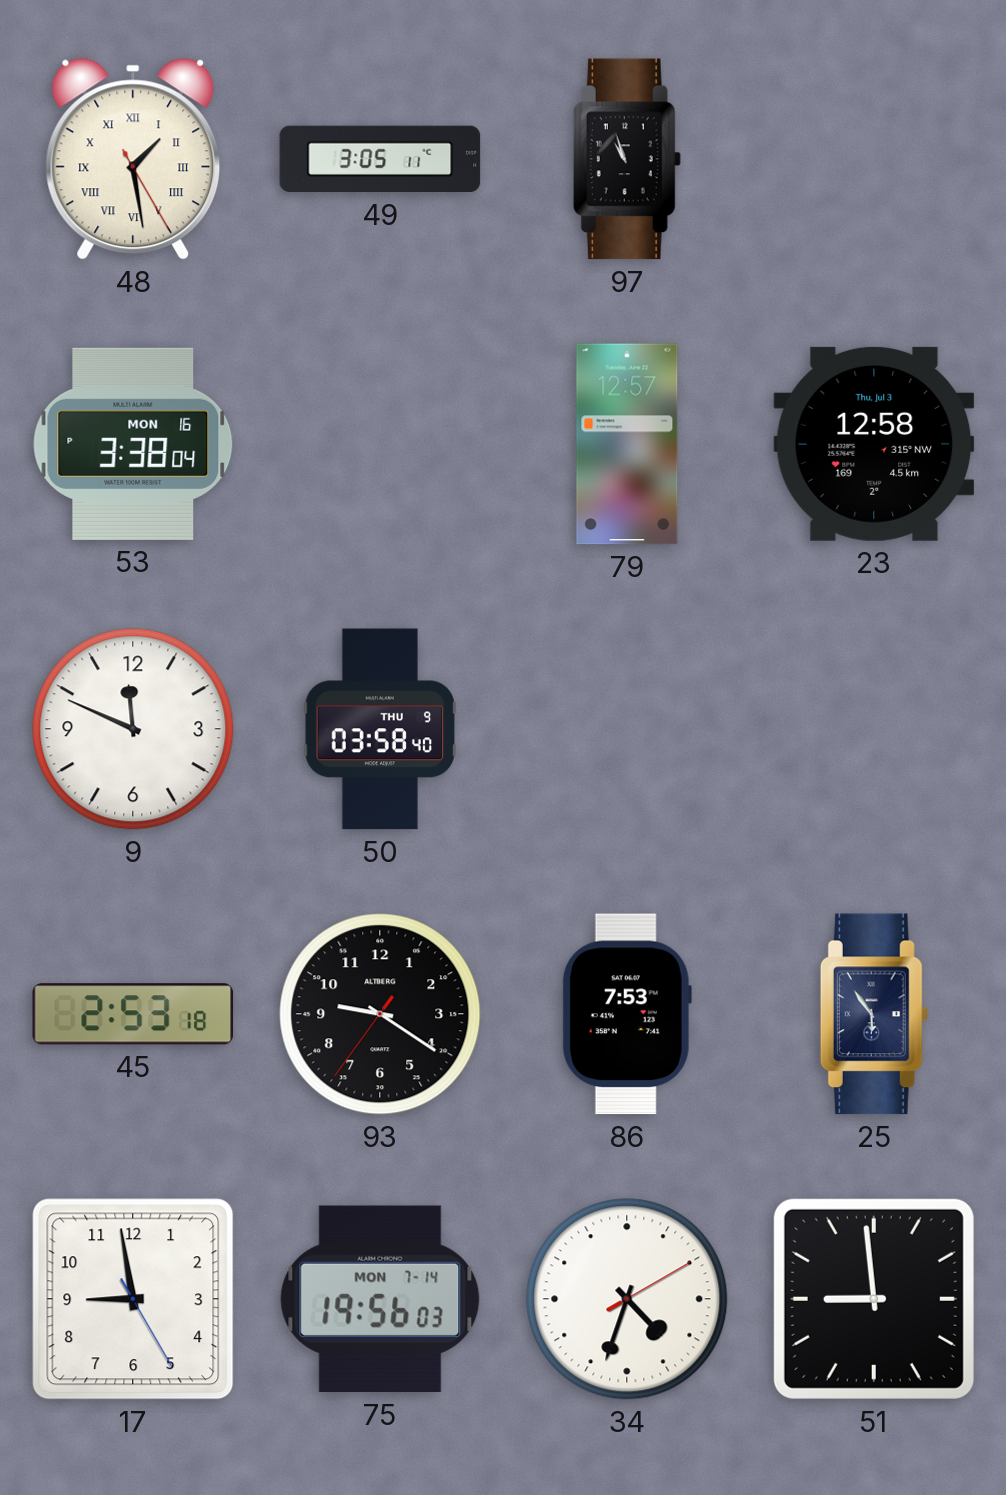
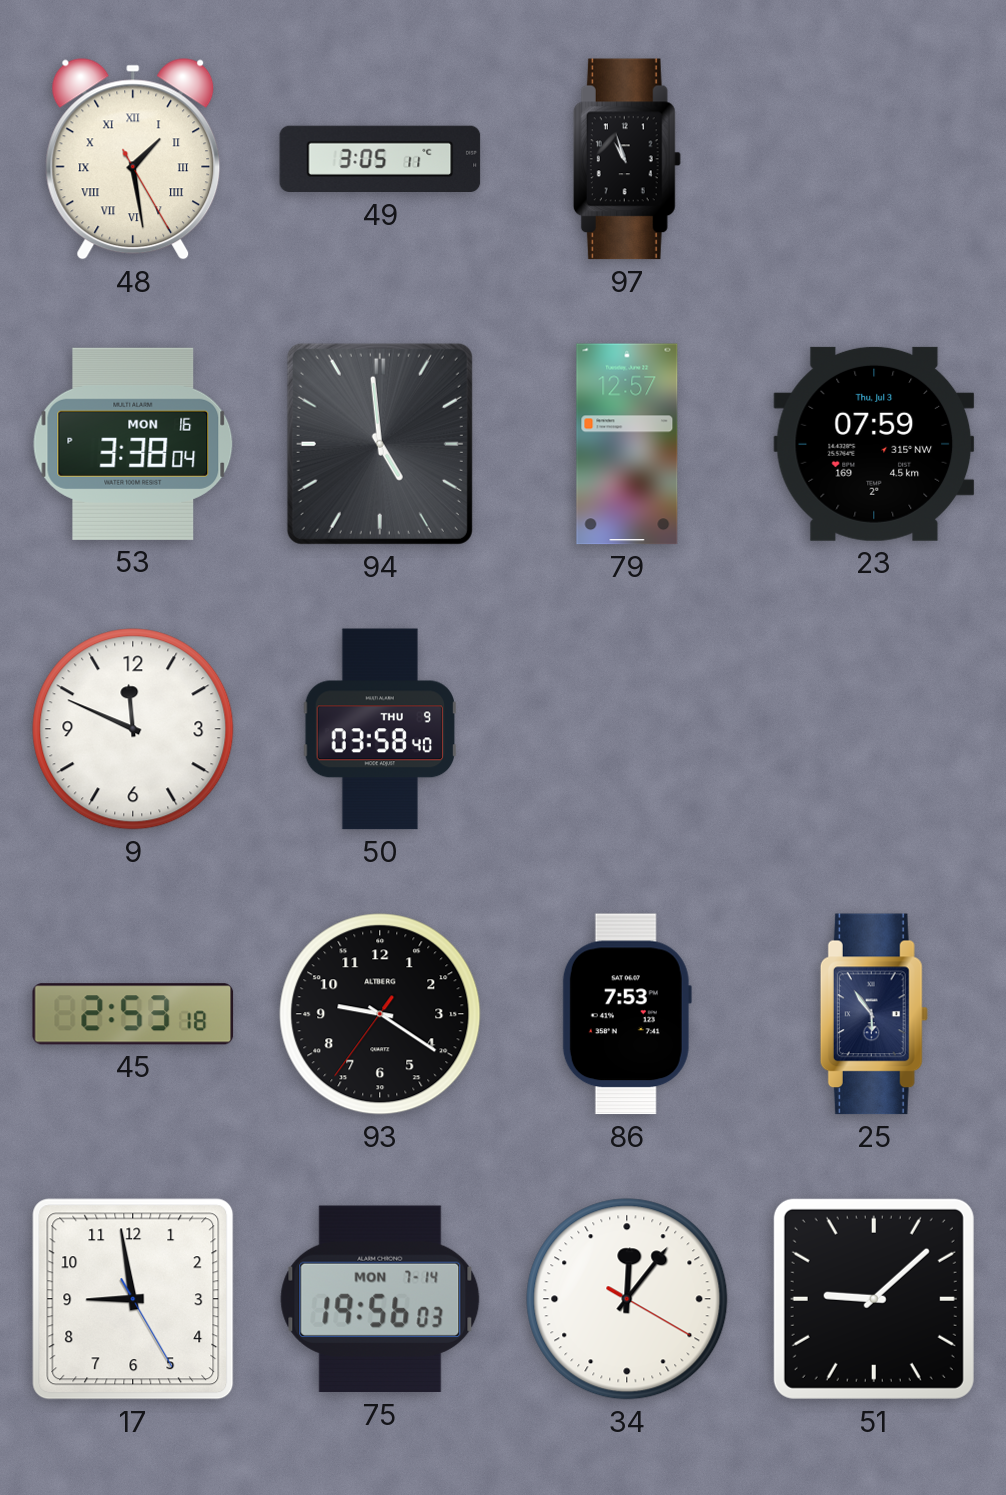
94: none -> 4:59 (380, 444)
23: 12:58 -> 07:59 (874, 444)
34: 4:33 -> 12:06 (627, 1299)
51: 8:59 -> 9:08 (874, 1299)
